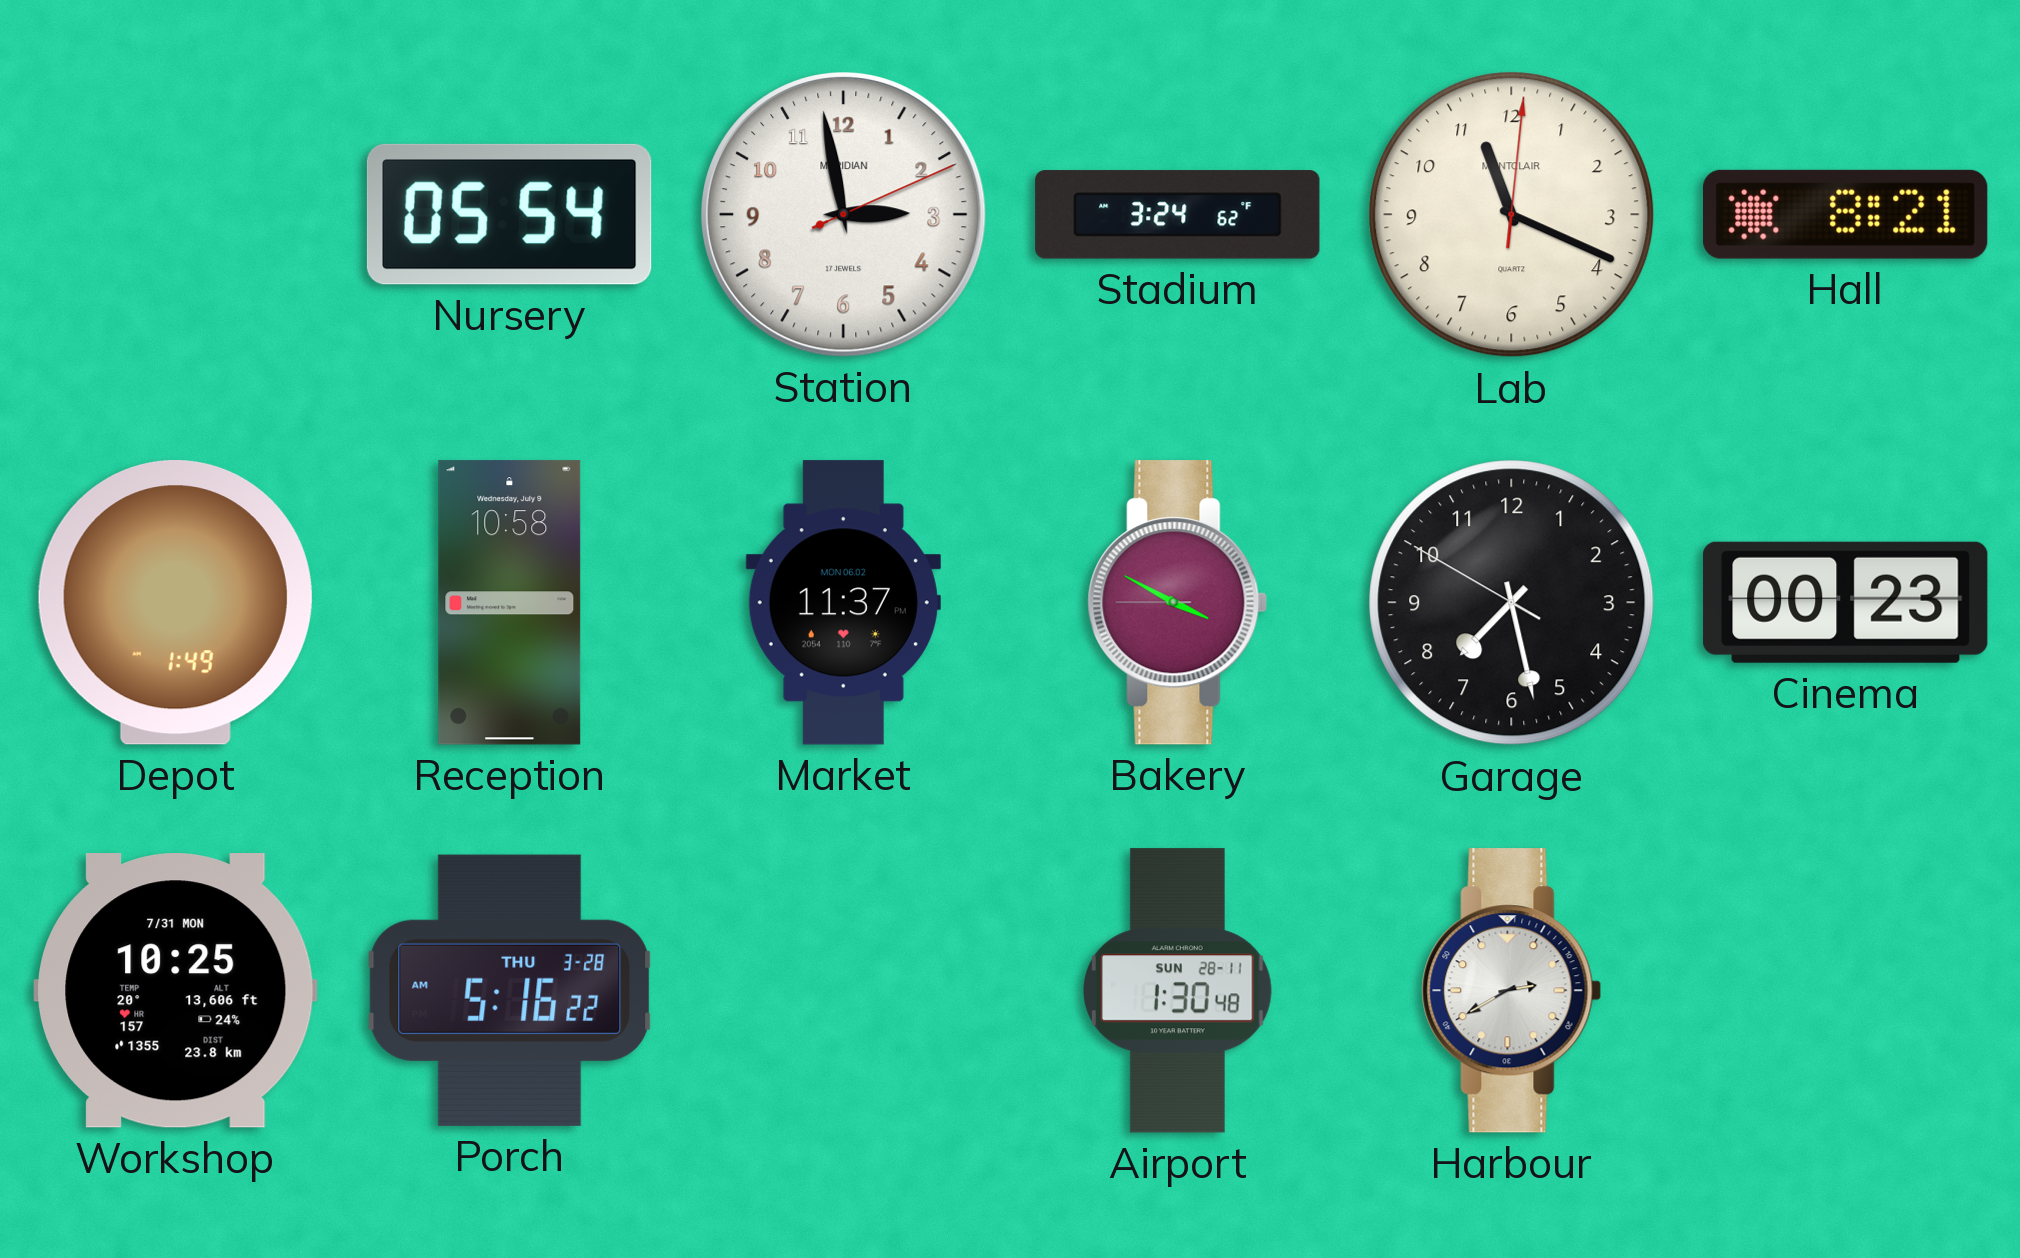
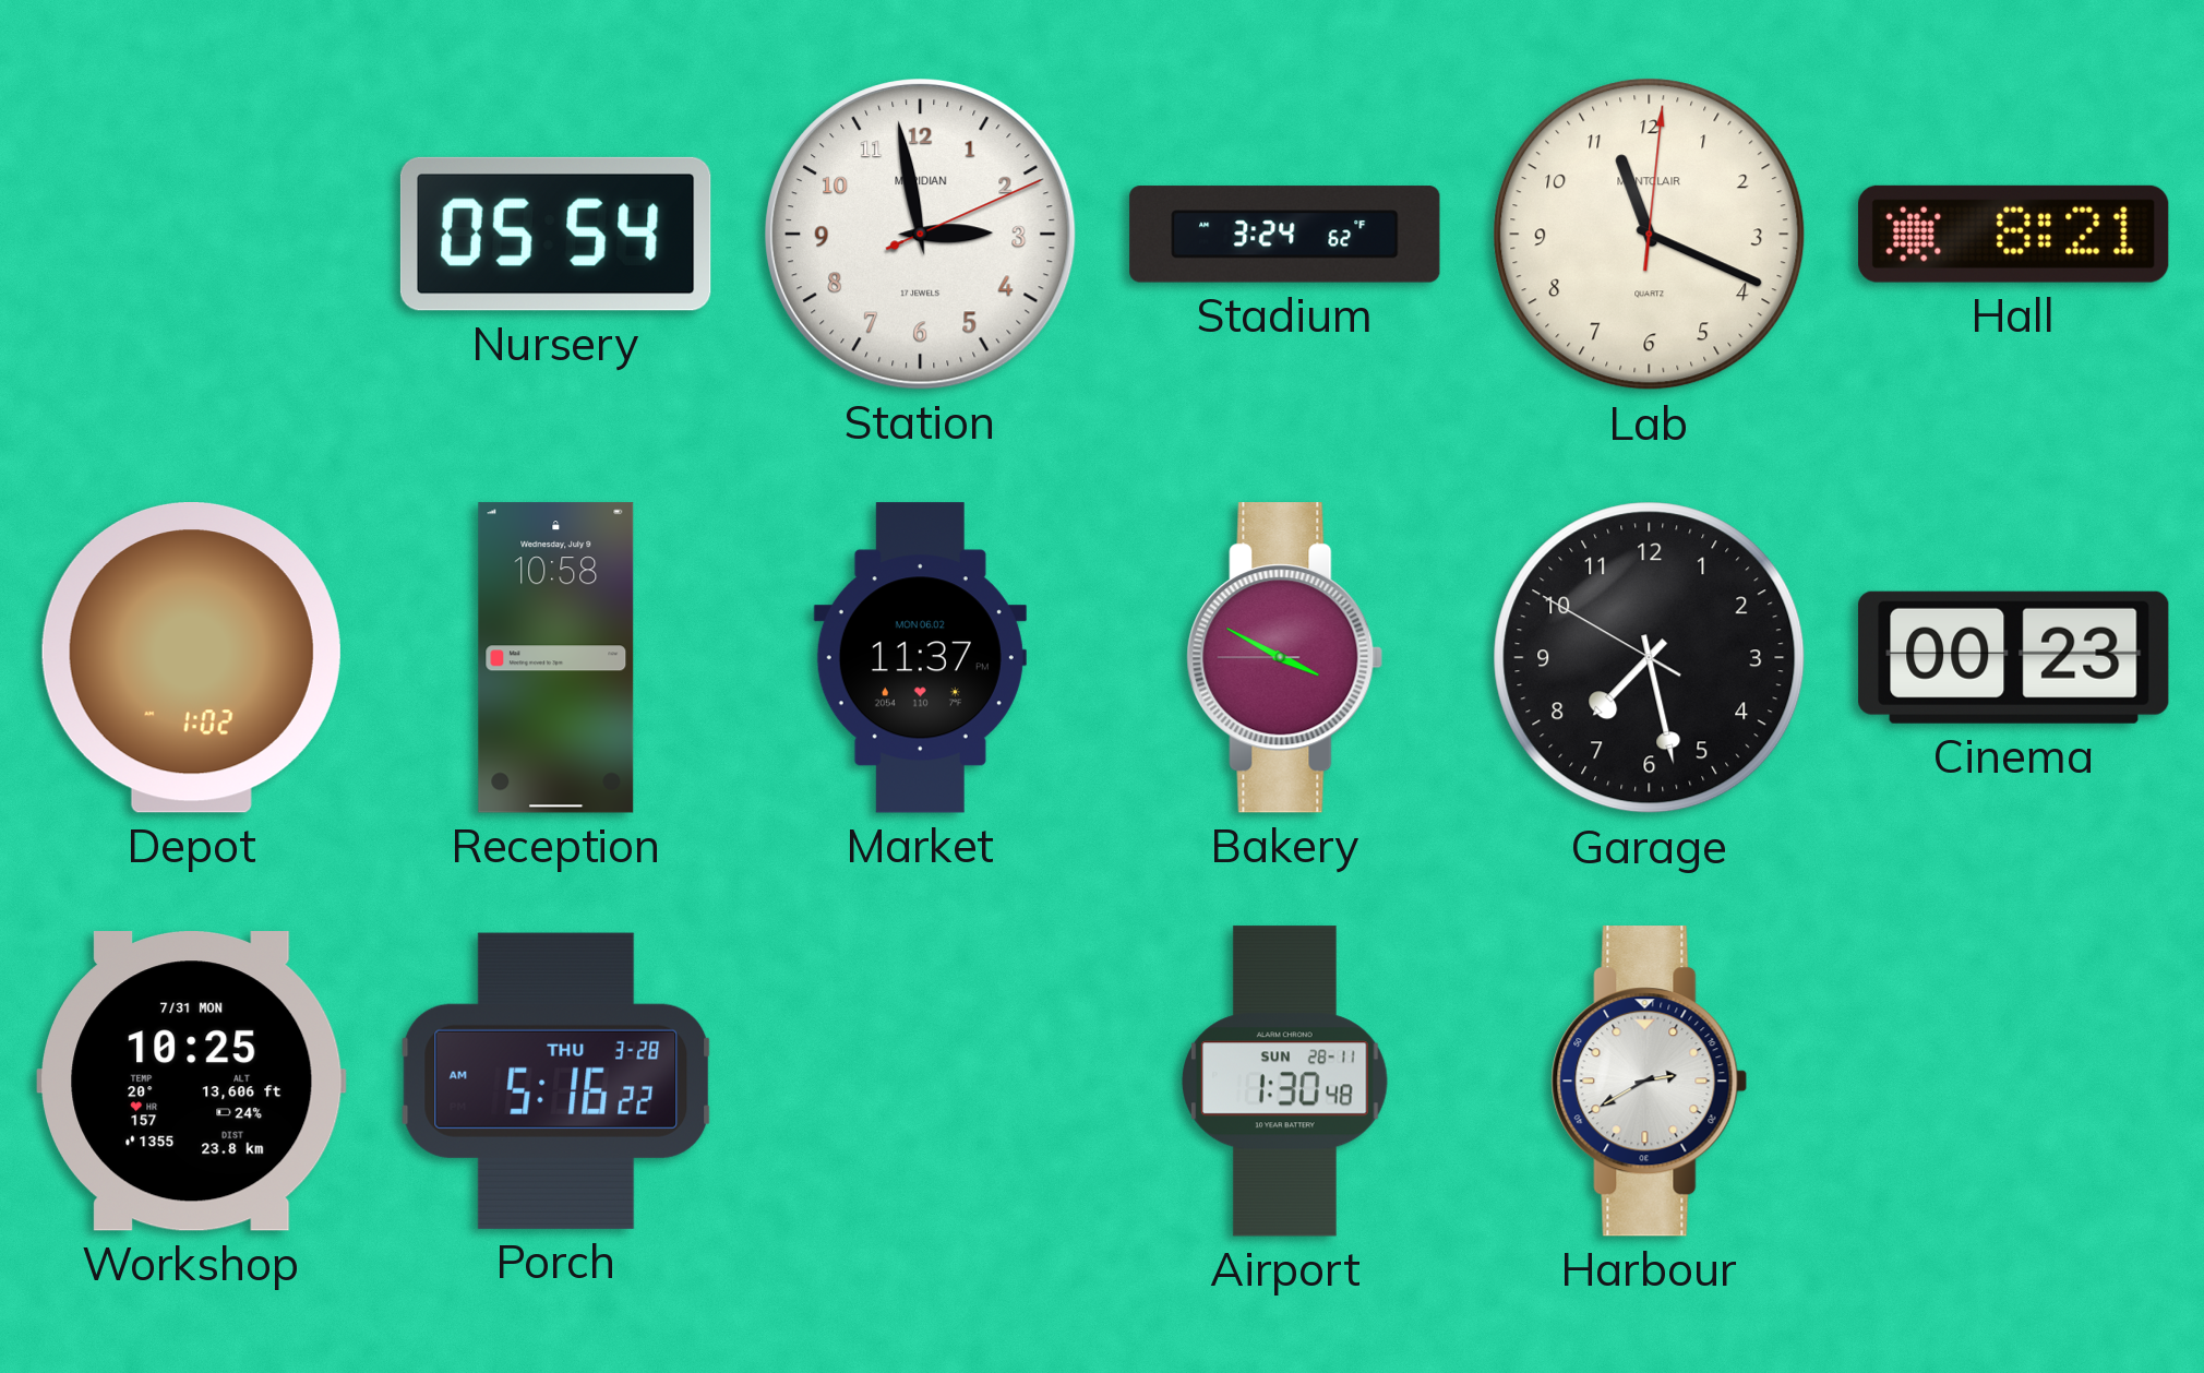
Depot: 1:49 -> 1:02 (191, 658)
